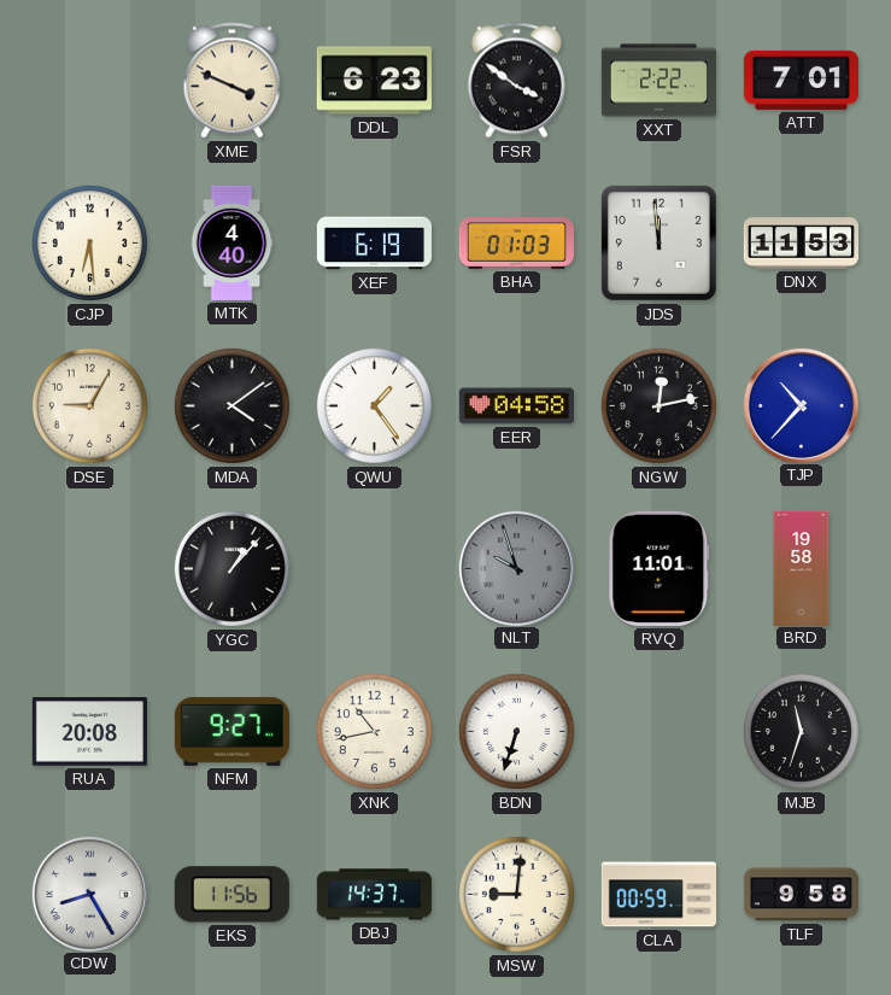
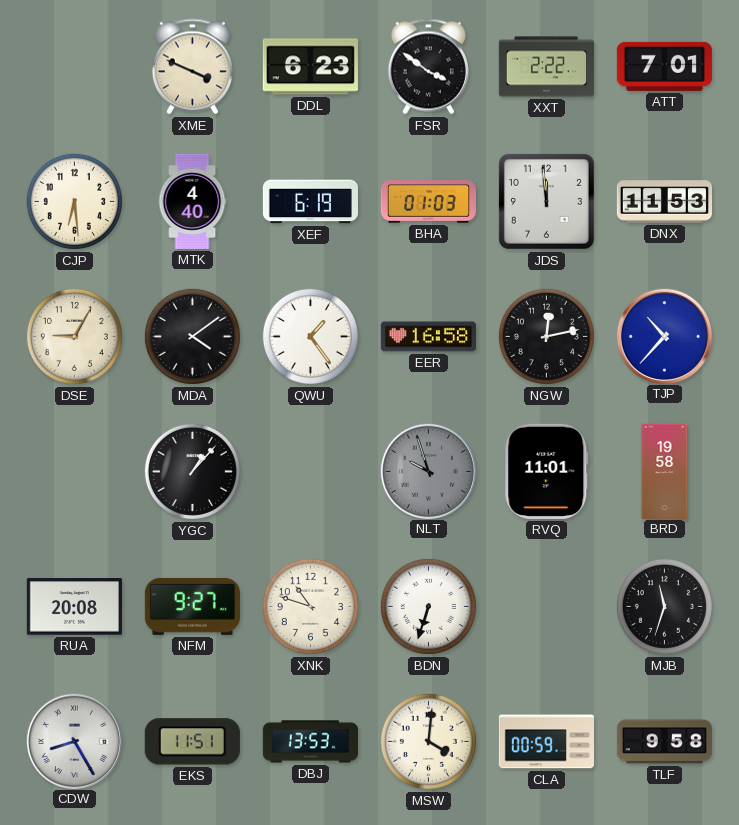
EER: 04:58 -> 16:58 (428, 337)
XNK: 10:43 -> 10:48 (310, 606)
EKS: 11:56 -> 11:51 (192, 742)
DBJ: 14:37 -> 13:53 (310, 742)
MSW: 9:01 -> 4:01 (428, 741)
